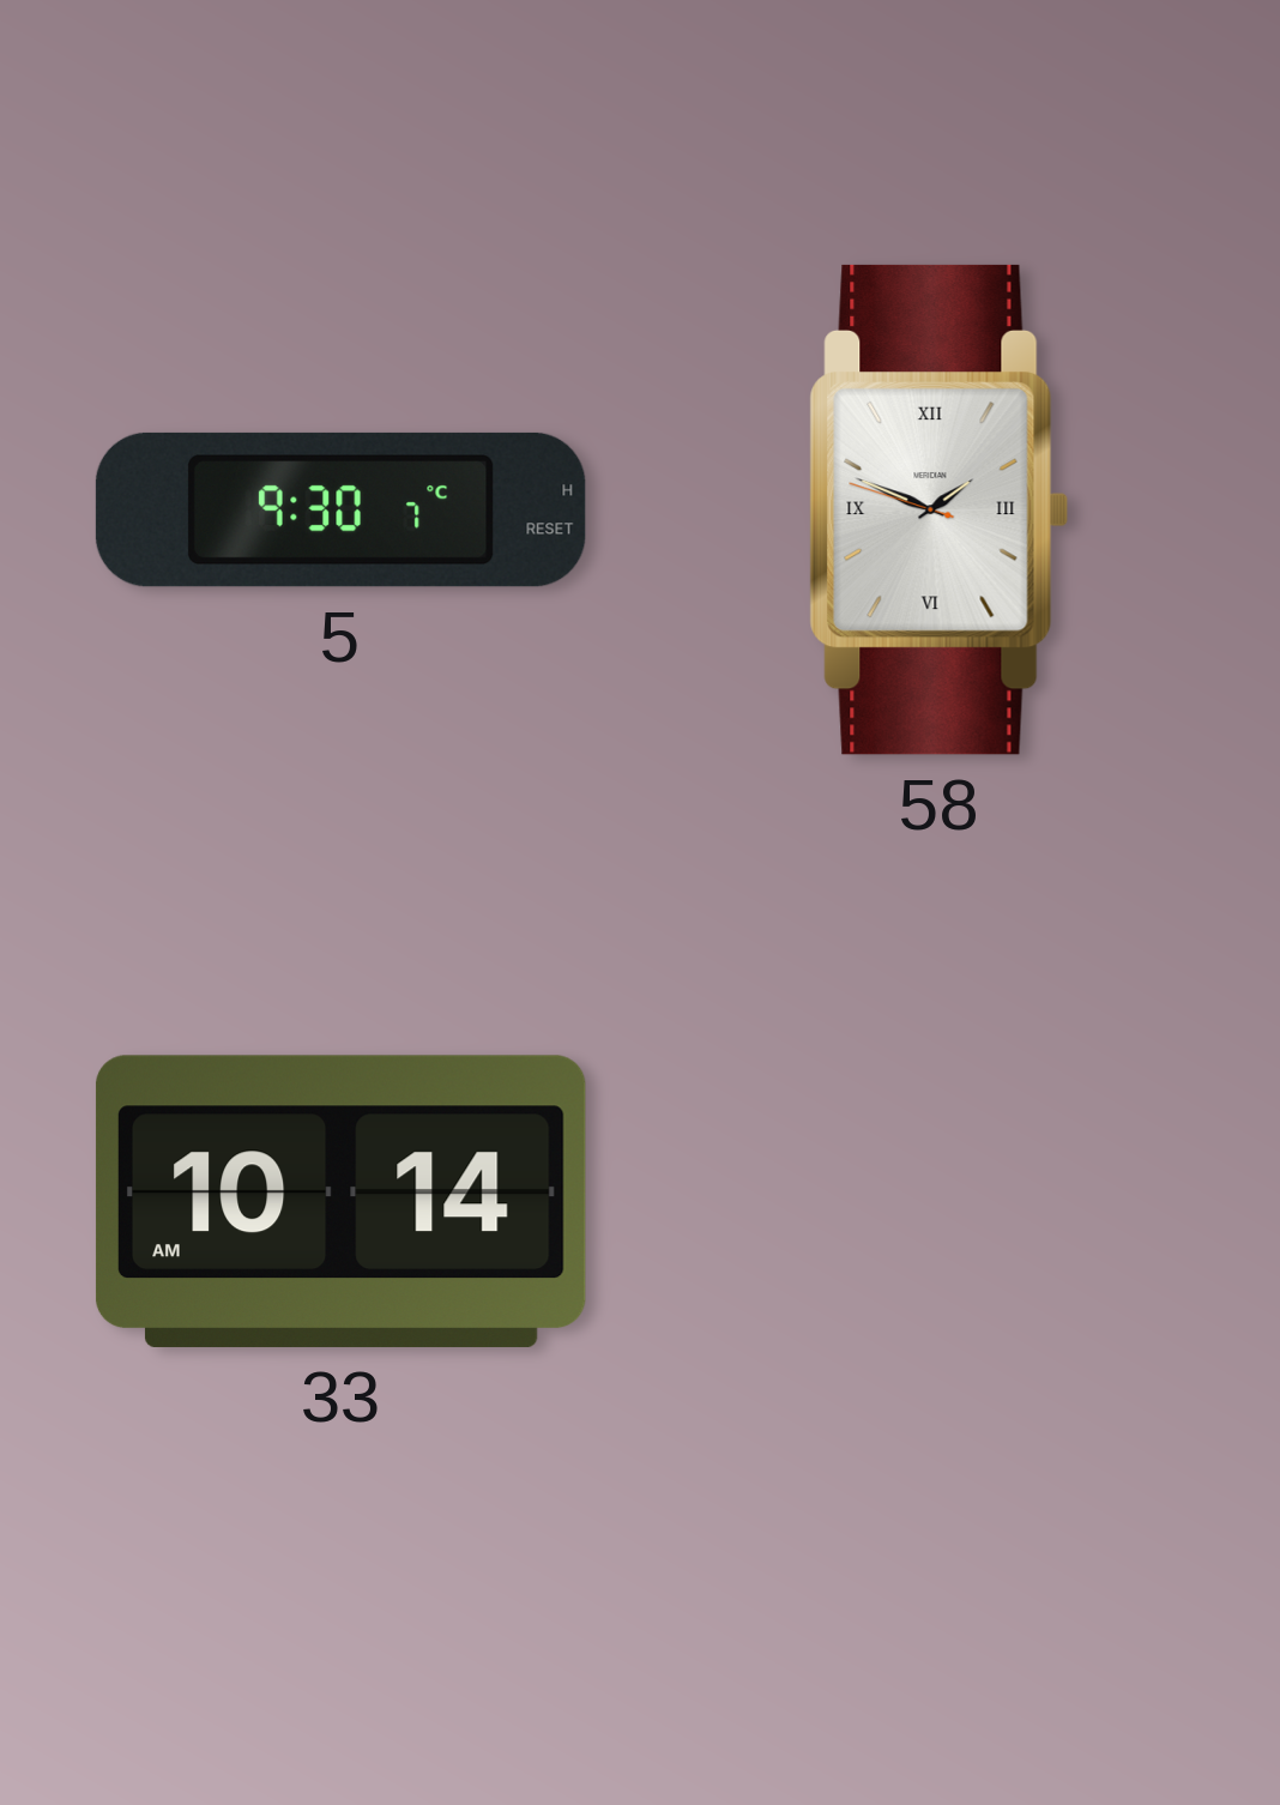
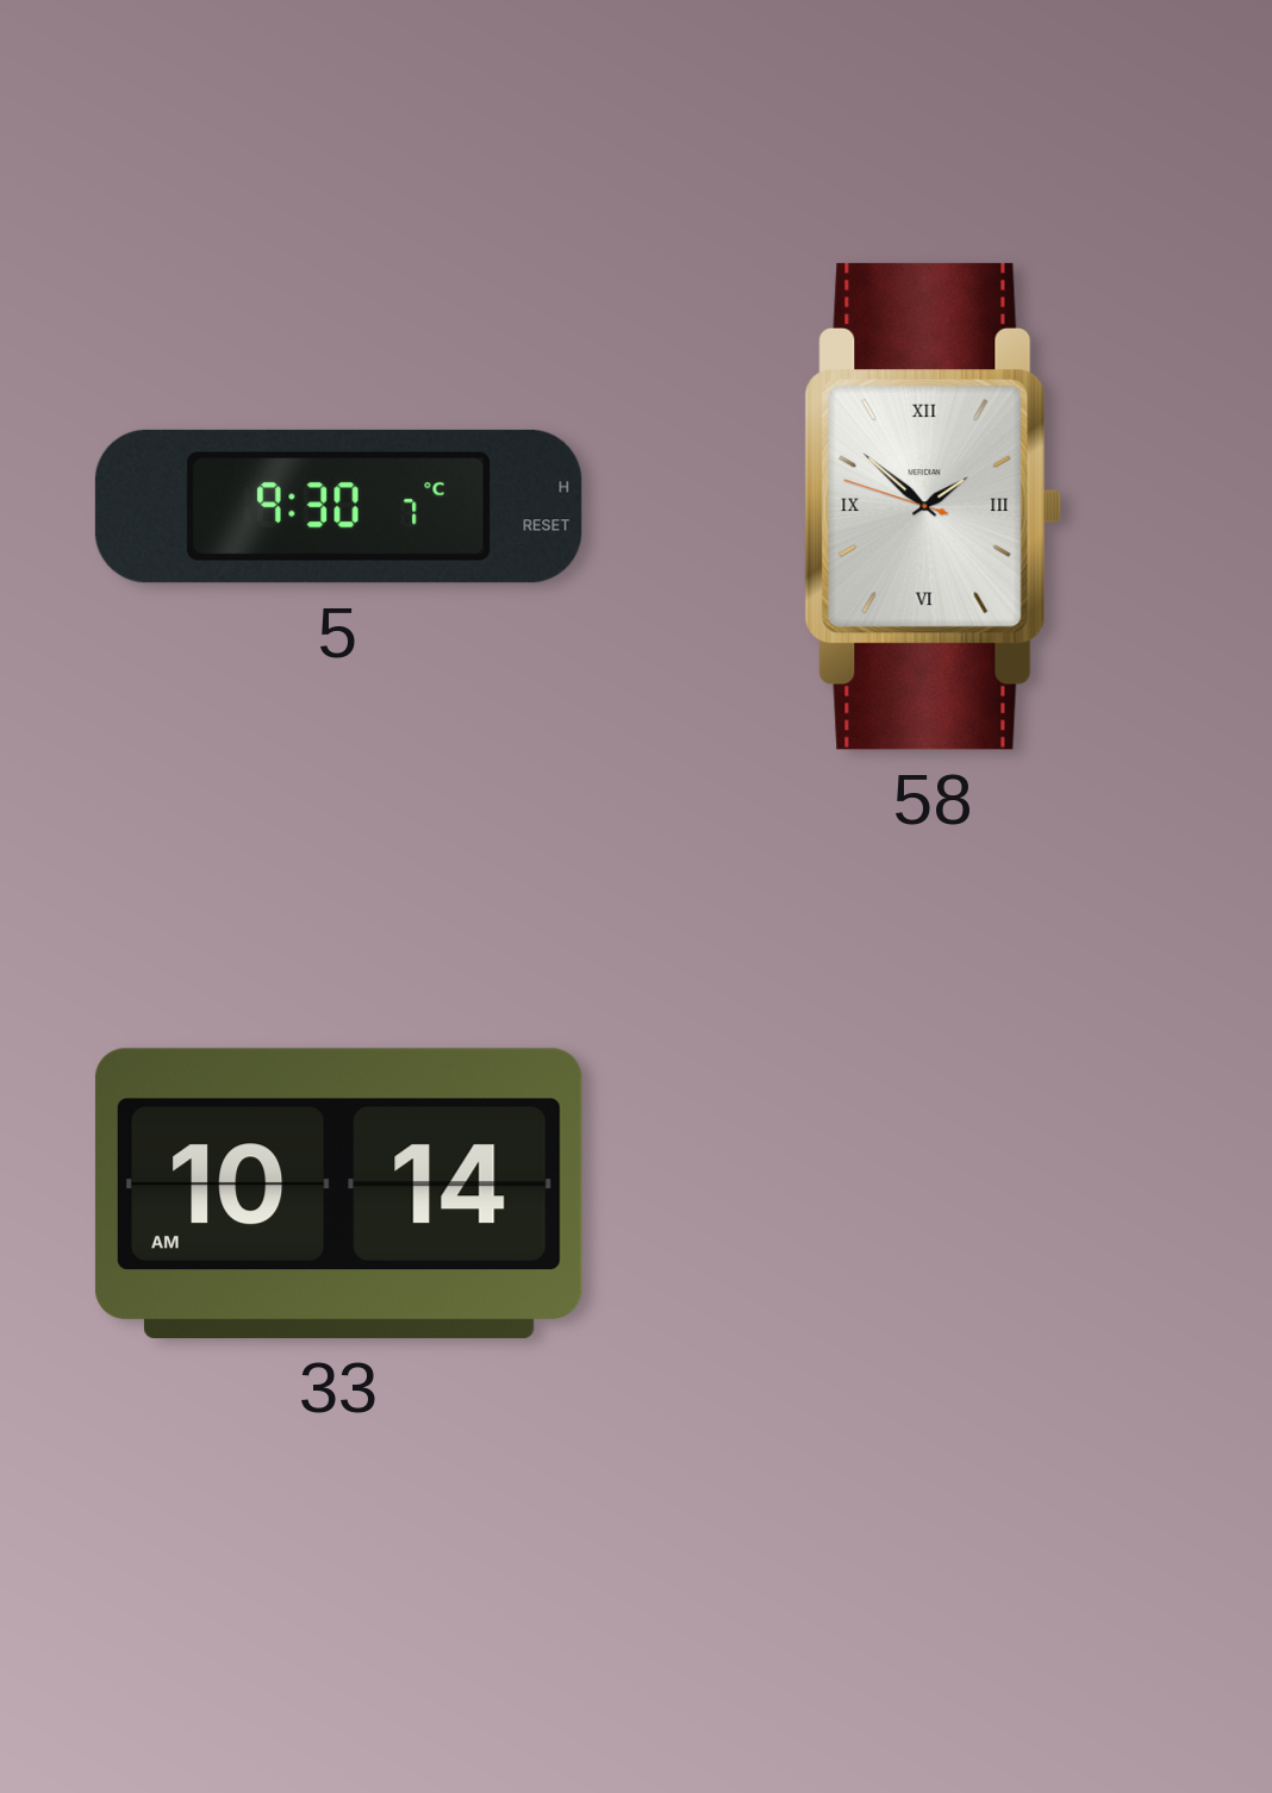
58: 1:48 -> 1:51 (933, 506)
